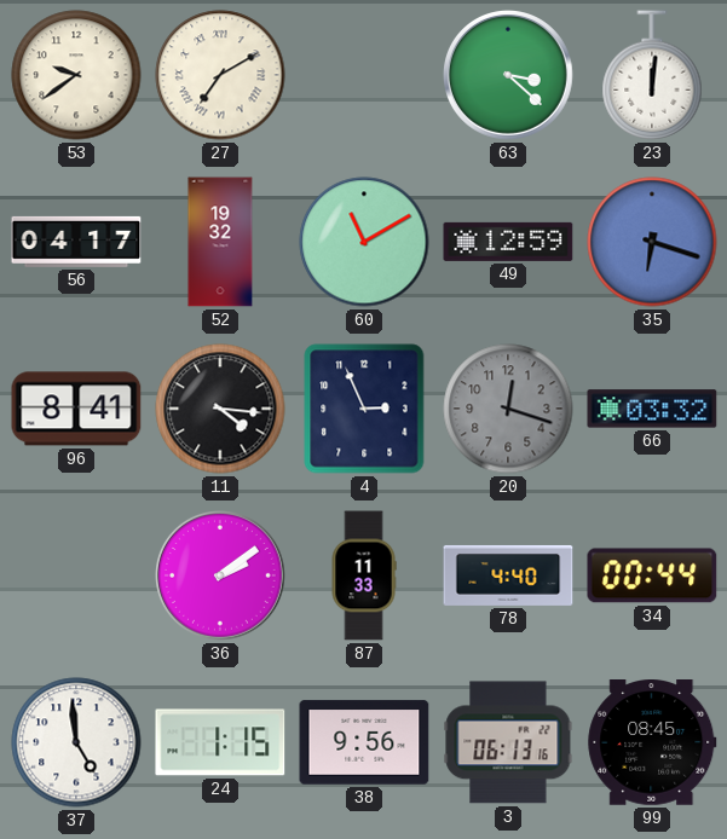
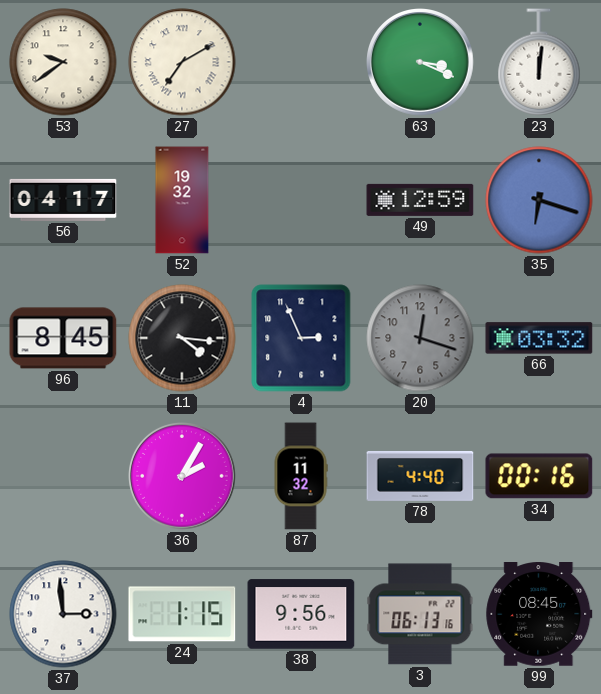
63: 3:22 -> 3:19 (421, 63)
60: 11:10 -> none (364, 242)
96: 8:41 -> 8:45 (63, 338)
36: 2:09 -> 2:05 (183, 477)
87: 11:33 -> 11:32 (301, 476)
34: 00:44 -> 00:16 (539, 476)
37: 4:59 -> 2:59 (63, 614)
